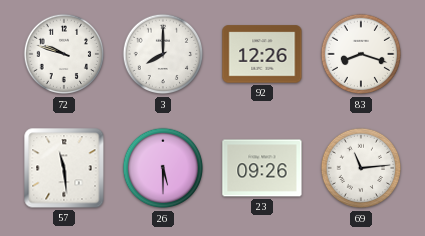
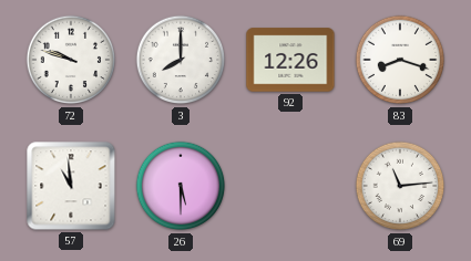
57: 11:29 -> 10:59 (71, 186)
23: 09:26 -> none (262, 168)
